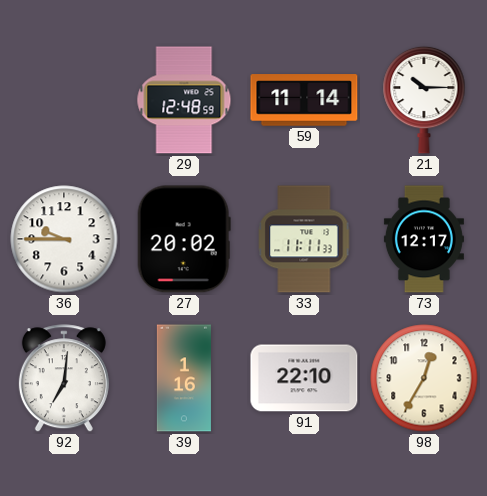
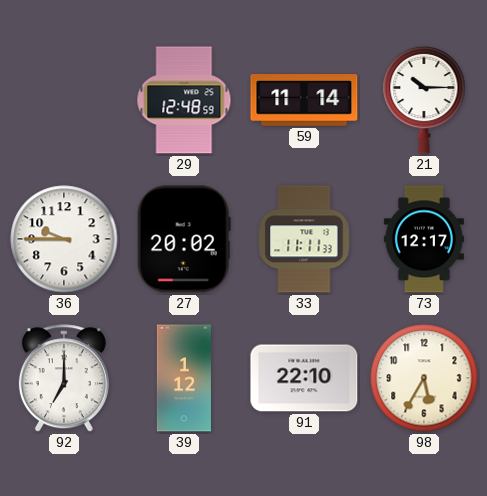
92: 7:01 -> 7:00 (64, 379)
39: 1:16 -> 1:12 (184, 378)
98: 12:35 -> 5:35 (424, 378)
